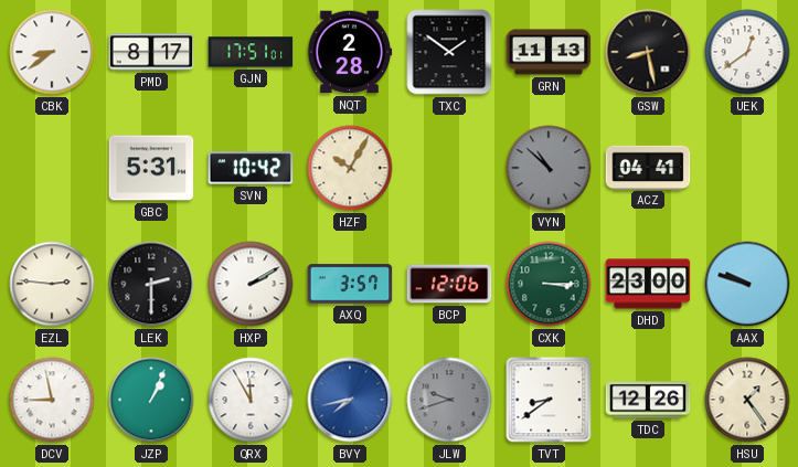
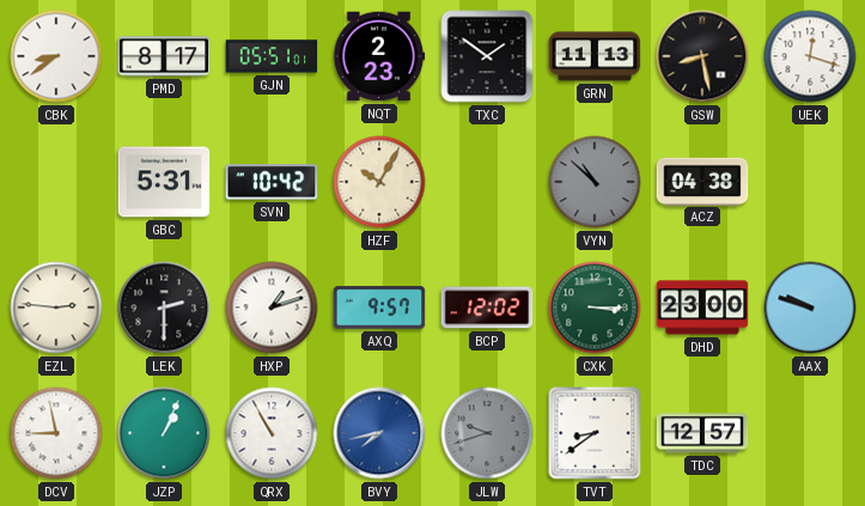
GJN: 17:51 -> 05:51 (272, 56)
NQT: 2:28 -> 2:23 (379, 56)
UEK: 12:39 -> 12:18 (810, 56)
ACZ: 04:41 -> 04:38 (702, 181)
HXP: 2:10 -> 1:12 (272, 307)
AXQ: 3:57 -> 9:57 (379, 307)
BCP: 12:06 -> 12:02 (487, 307)
QRX: 11:55 -> 10:55 (272, 433)
TDC: 12:26 -> 12:57 (702, 433)
HSU: 1:24 -> none (747, 400)
